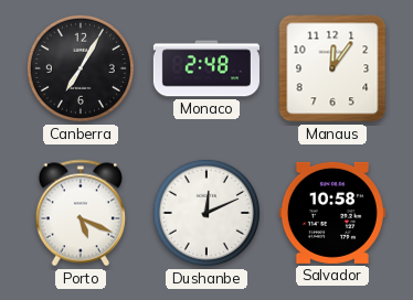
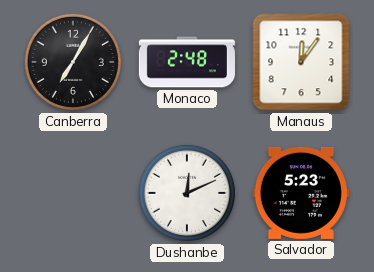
Porto: 5:19 -> none (80, 213)
Salvador: 10:58 -> 5:23 (301, 193)
